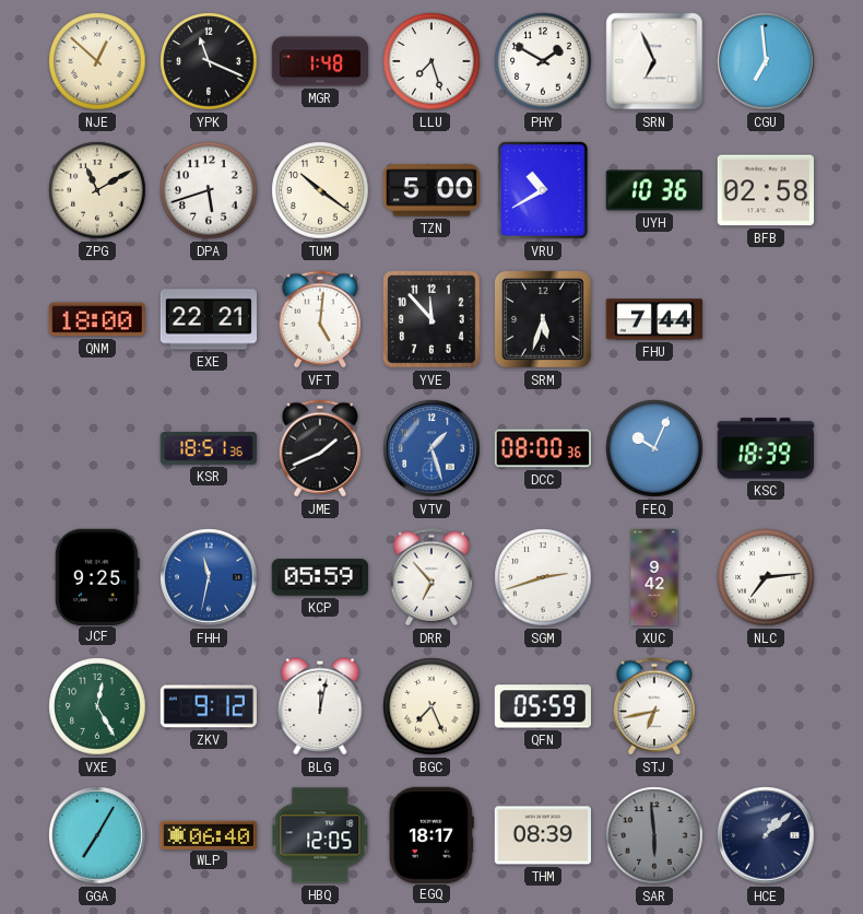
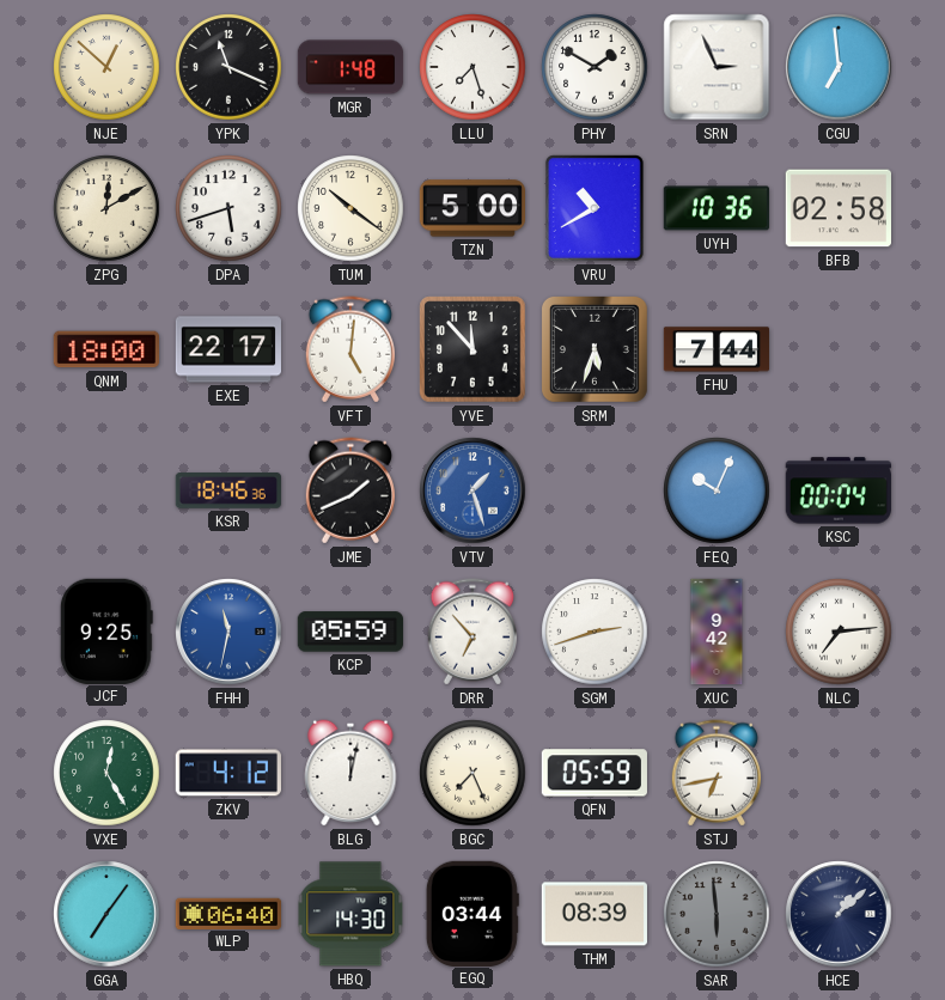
SRN: 6:56 -> 2:56 (717, 67)
ZPG: 11:10 -> 12:10 (106, 208)
EXE: 22:21 -> 22:17 (227, 349)
KSR: 18:51 -> 18:46 (228, 492)
DCC: 08:00 -> none (542, 448)
KSC: 18:39 -> 00:04 (839, 490)
ZKV: 9:12 -> 4:12 (228, 773)
GGA: 7:05 -> 7:06 (106, 914)
HBQ: 12:05 -> 14:30 (350, 914)
EGQ: 18:17 -> 03:44 (472, 913)
